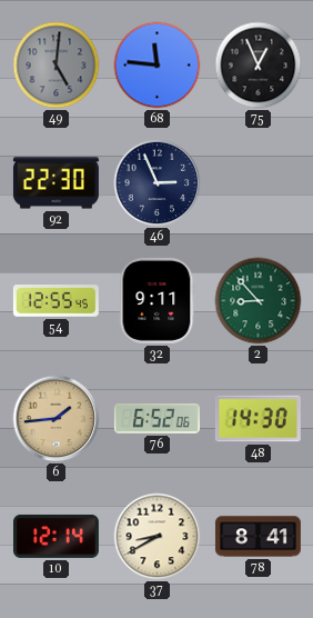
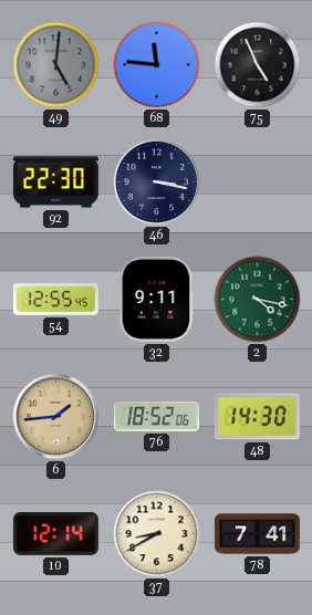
75: 12:56 -> 4:56 (258, 65)
46: 2:56 -> 3:17 (157, 183)
2: 8:53 -> 4:17 (258, 300)
76: 6:52 -> 18:52 (156, 417)
78: 8:41 -> 7:41 (257, 534)
